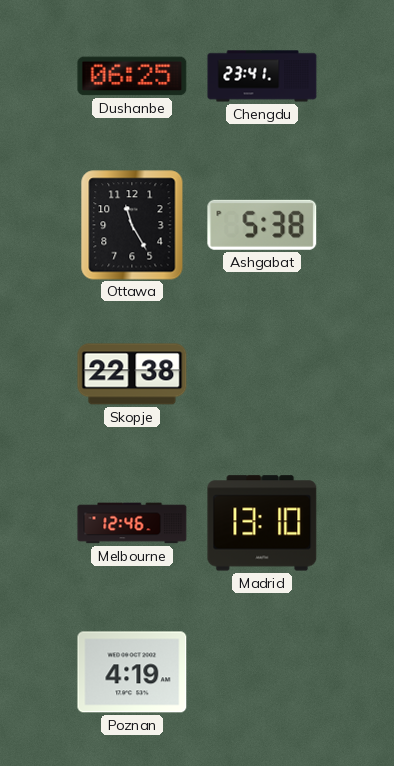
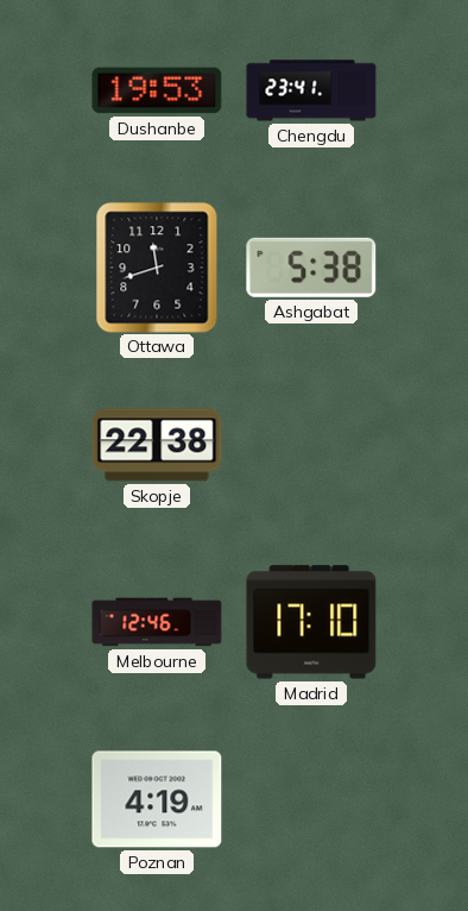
Dushanbe: 06:25 -> 19:53 (157, 90)
Ottawa: 11:25 -> 11:42 (157, 268)
Madrid: 13:10 -> 17:10 (311, 622)
